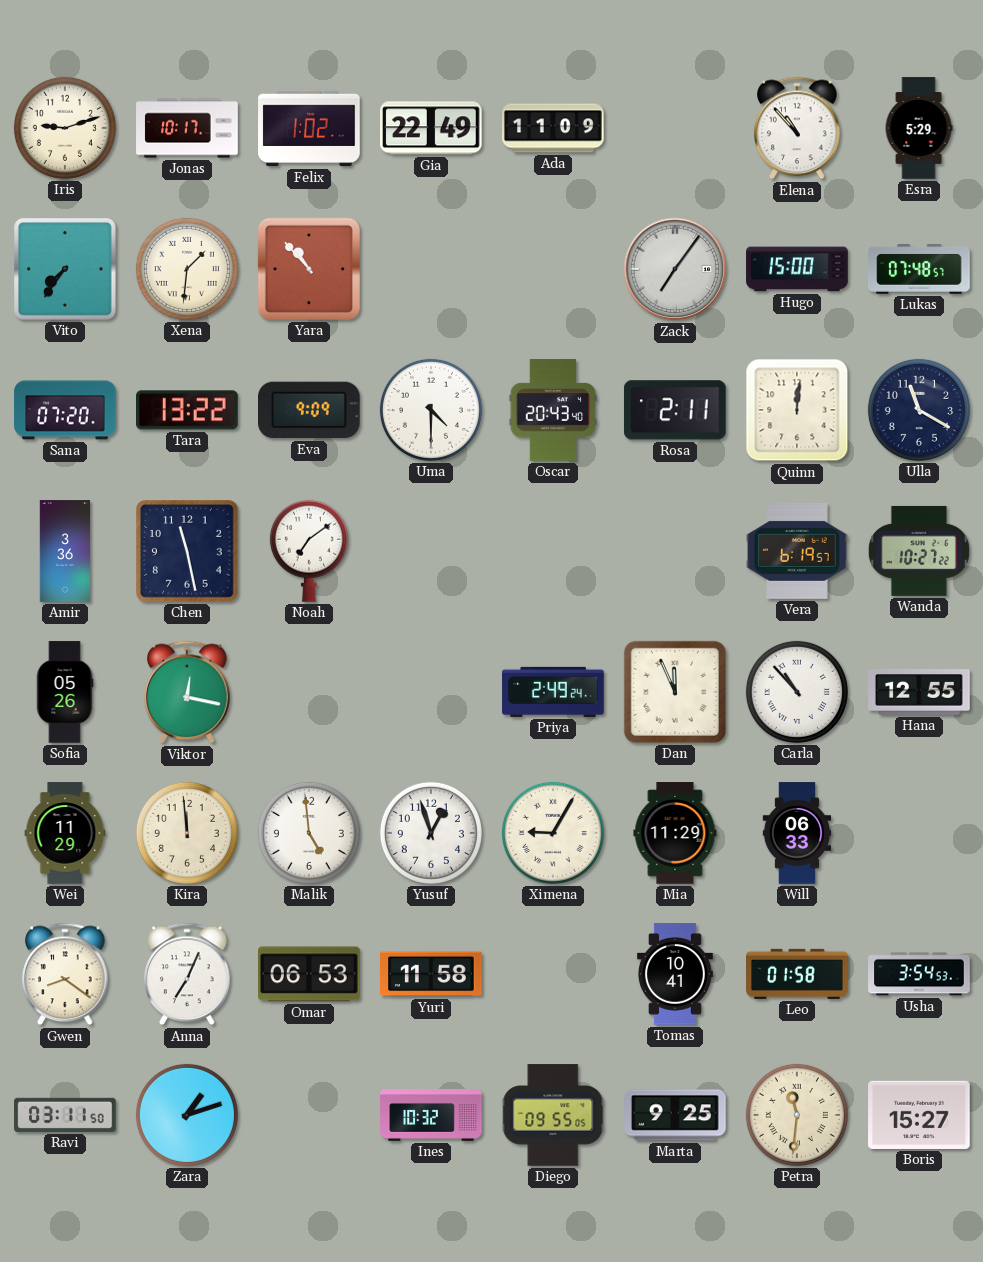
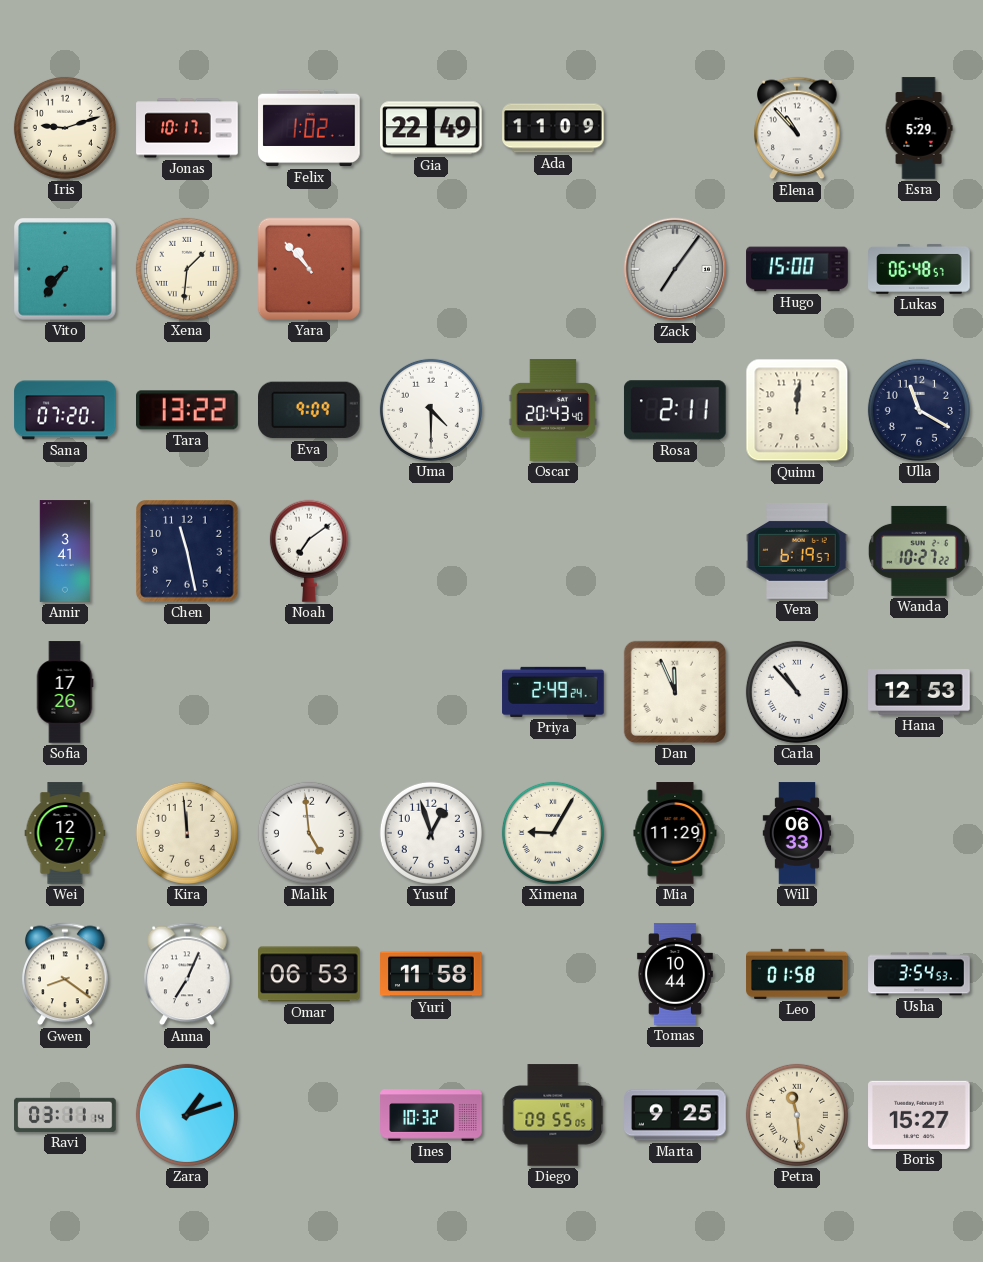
Lukas: 07:48 -> 06:48 (919, 269)
Amir: 3:36 -> 3:41 (65, 551)
Sofia: 05:26 -> 17:26 (65, 692)
Viktor: 12:17 -> none (187, 692)
Hana: 12:55 -> 12:53 (919, 692)
Wei: 11:29 -> 12:27 (65, 833)
Tomas: 10:41 -> 10:44 (675, 974)
Ravi: 03:11:50 -> 03:11:14 (65, 1115)
Petra: 11:31 -> 11:29 (797, 1115)
